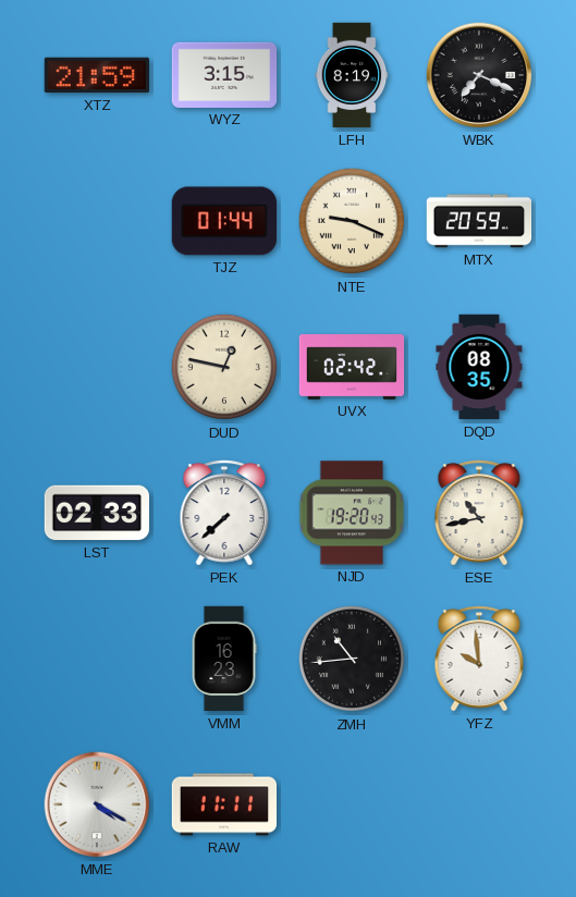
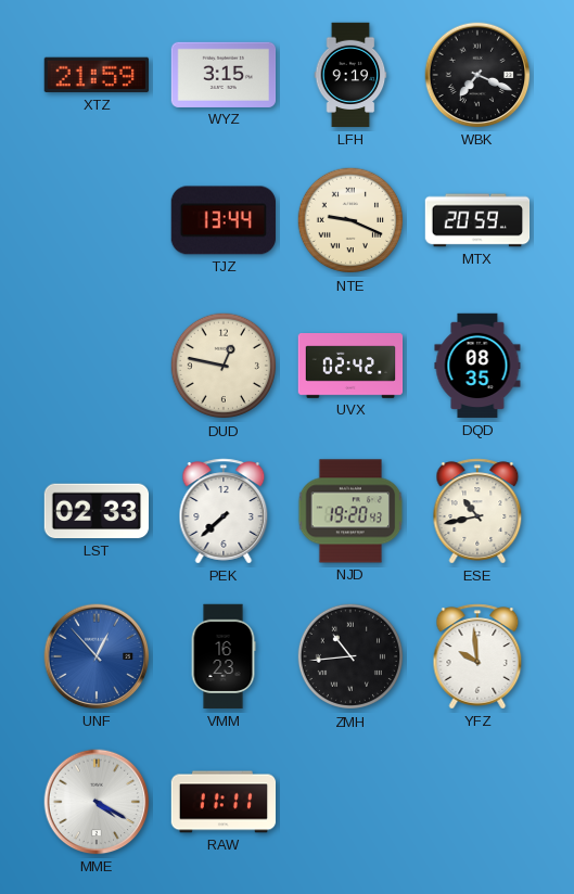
LFH: 8:19 -> 9:19 (350, 75)
TJZ: 01:44 -> 13:44 (222, 220)
UNF: none -> 12:53 (97, 656)
